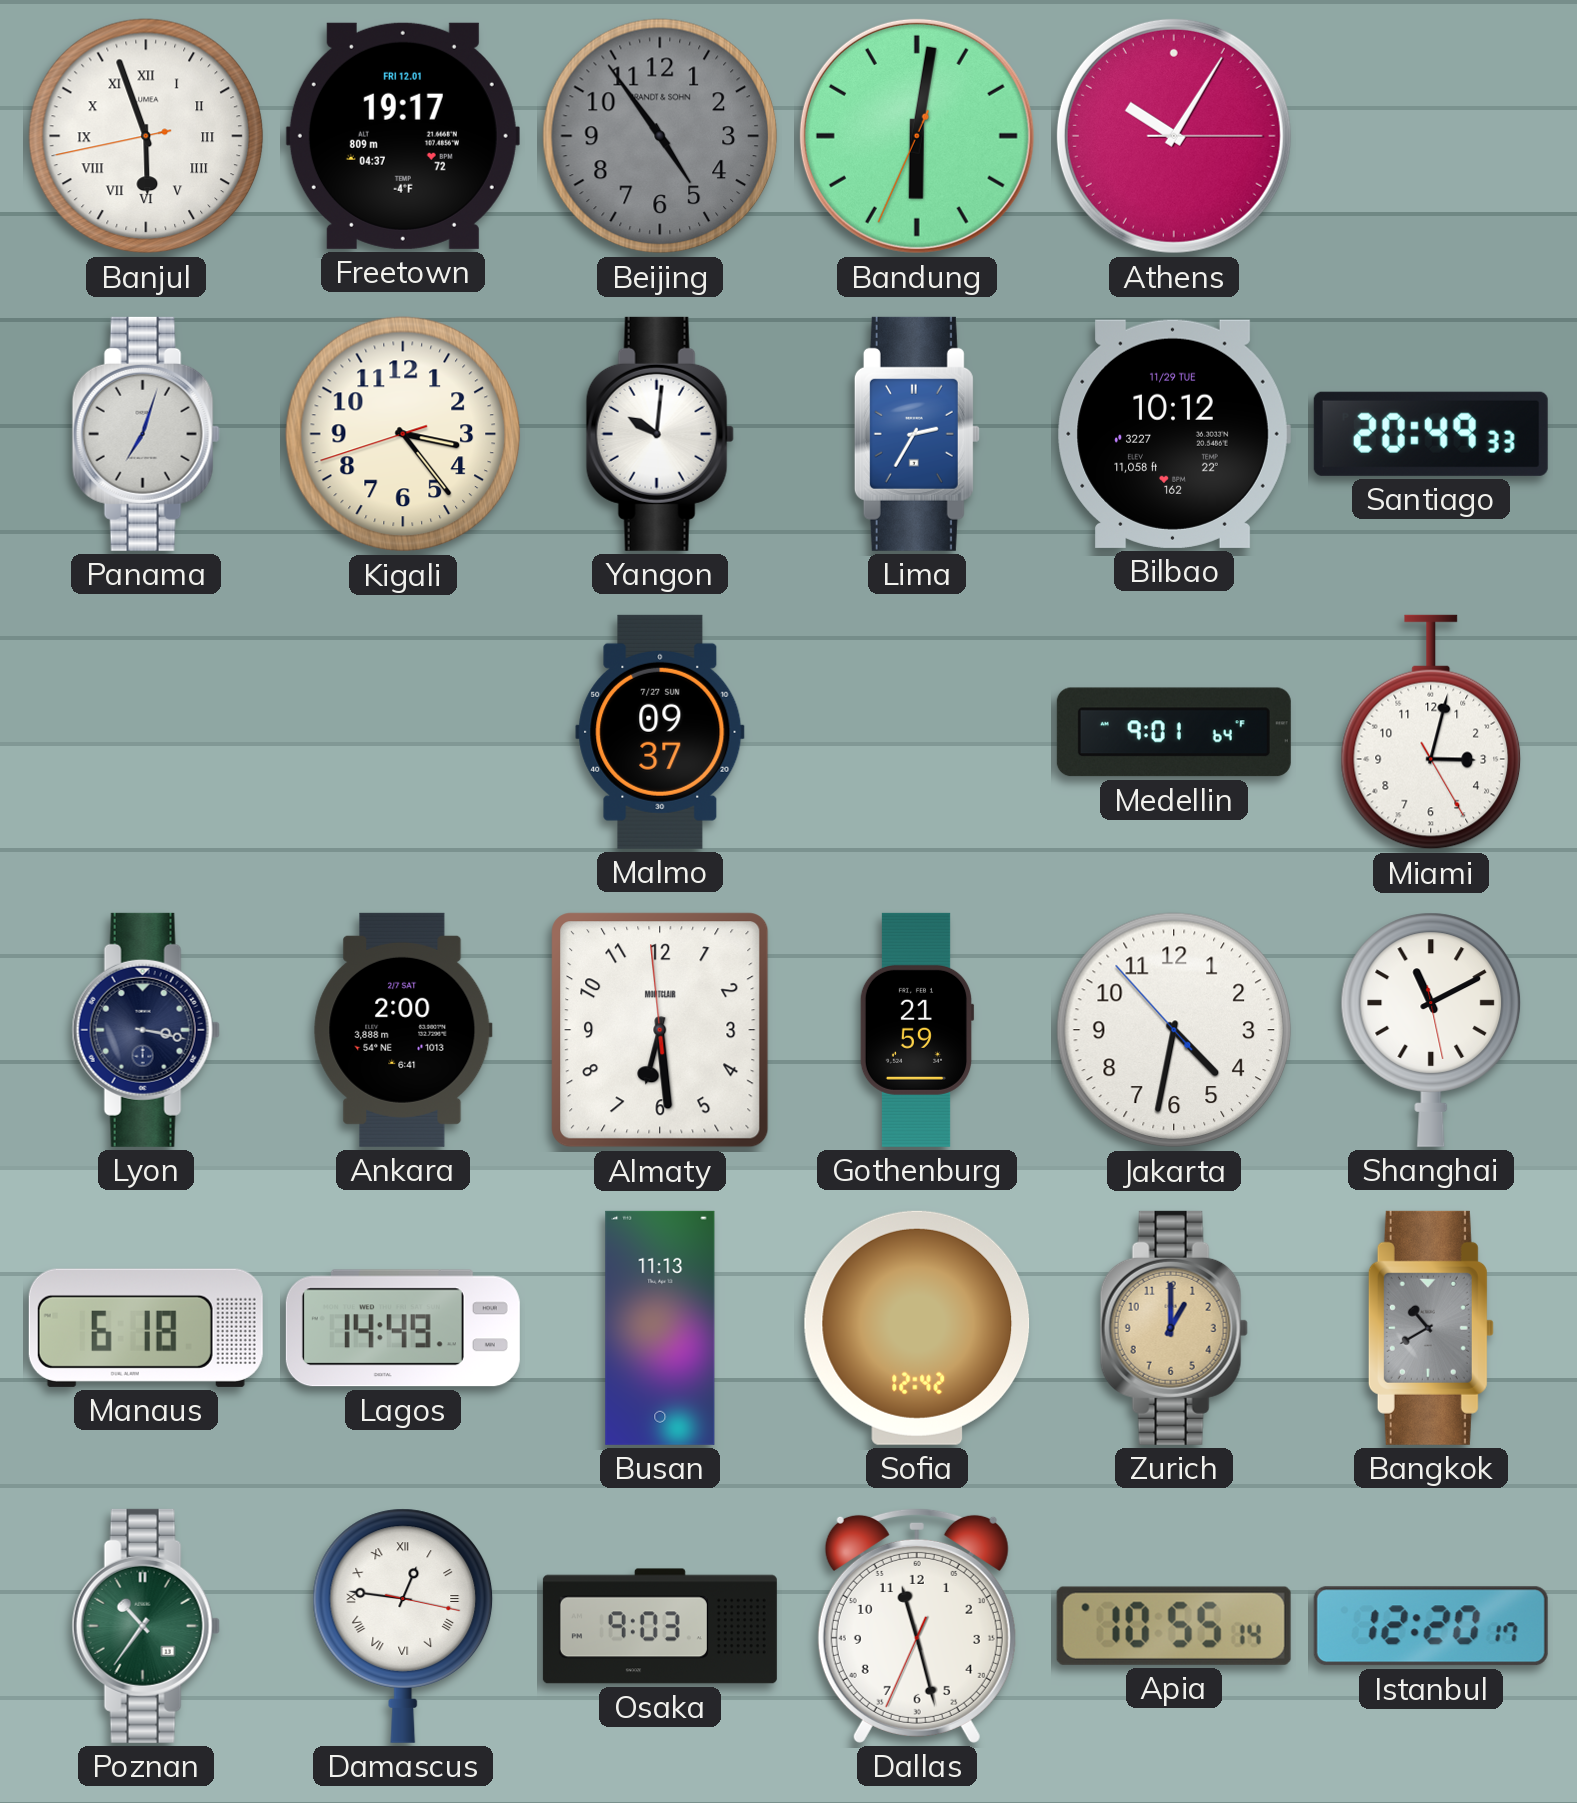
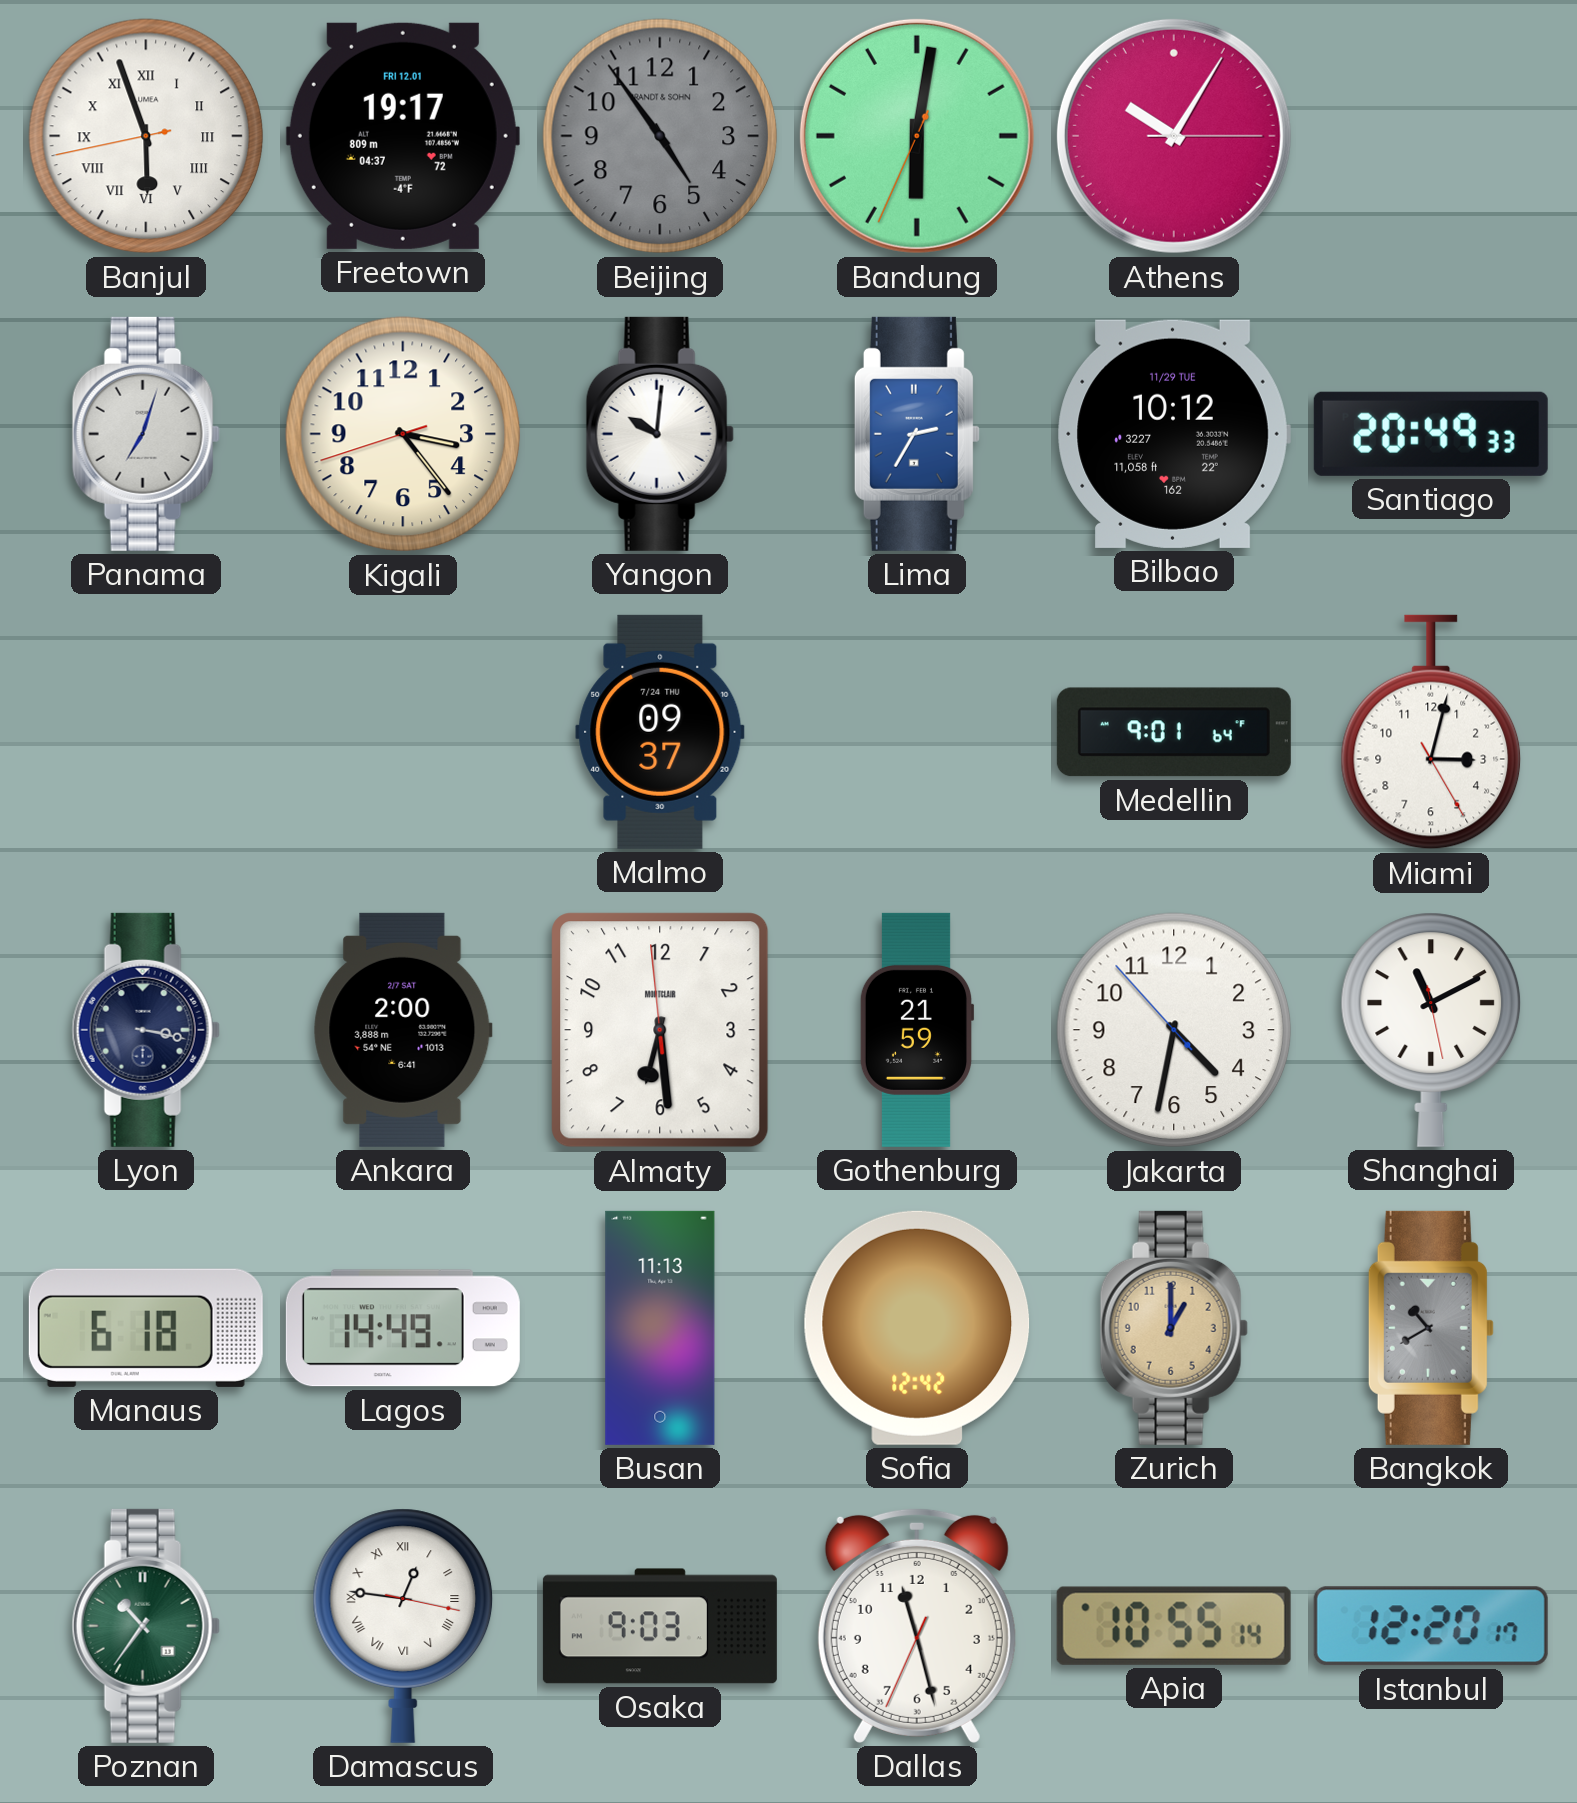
Malmo date: 7/27 SUN -> 7/24 THU (660, 732)
